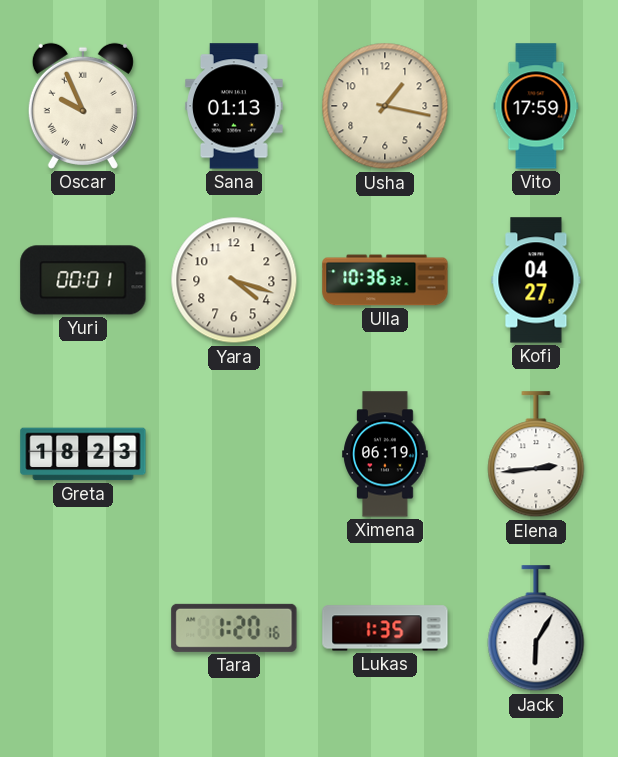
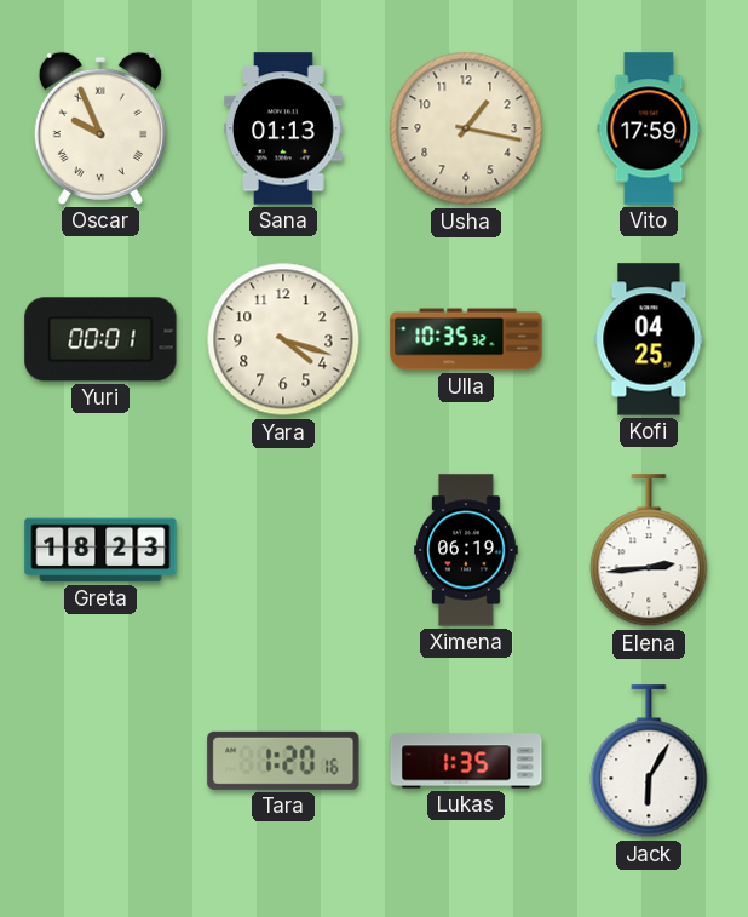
Ulla: 10:36 -> 10:35 (466, 339)
Kofi: 04:27 -> 04:25 (649, 339)
